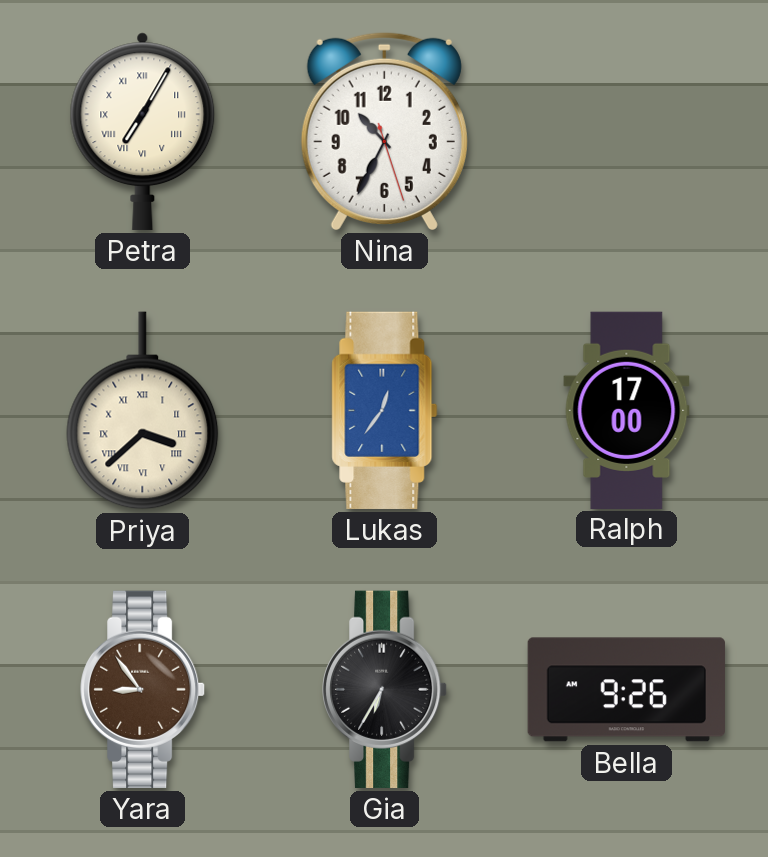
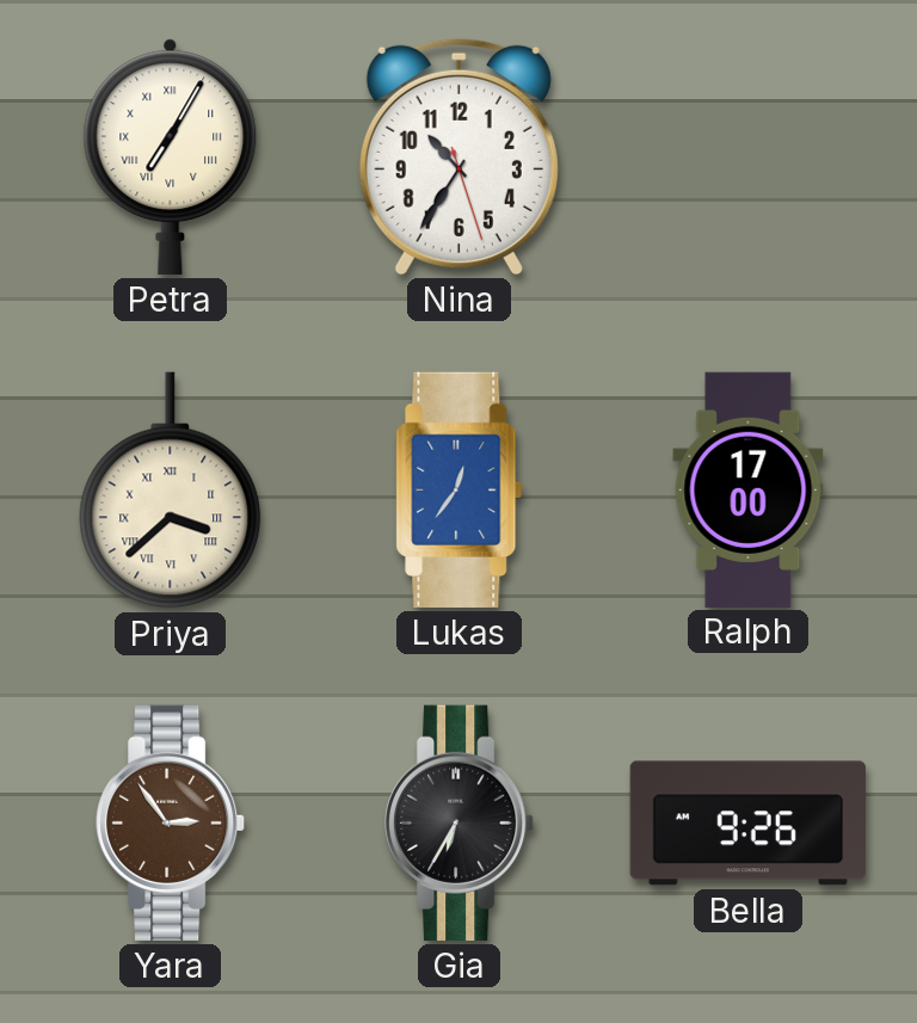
Nina: 10:34 -> 10:35 (458, 156)
Yara: 8:54 -> 2:54 (172, 822)
